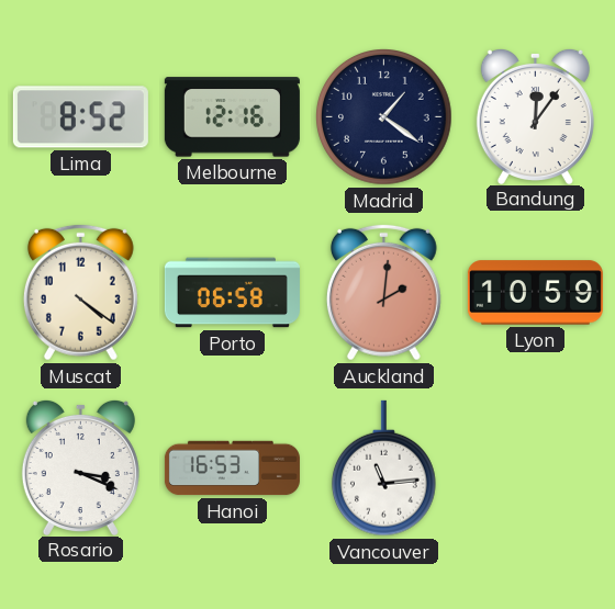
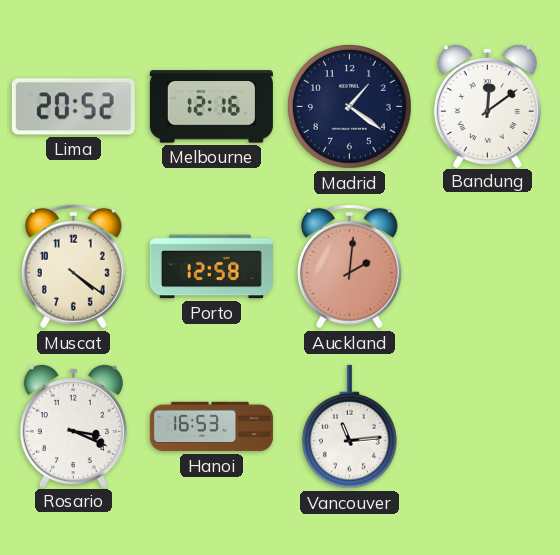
Lima: 8:52 -> 20:52 (73, 107)
Bandung: 12:06 -> 12:09 (487, 105)
Porto: 06:58 -> 12:58 (211, 267)
Lyon: 10:59 -> none (535, 293)
